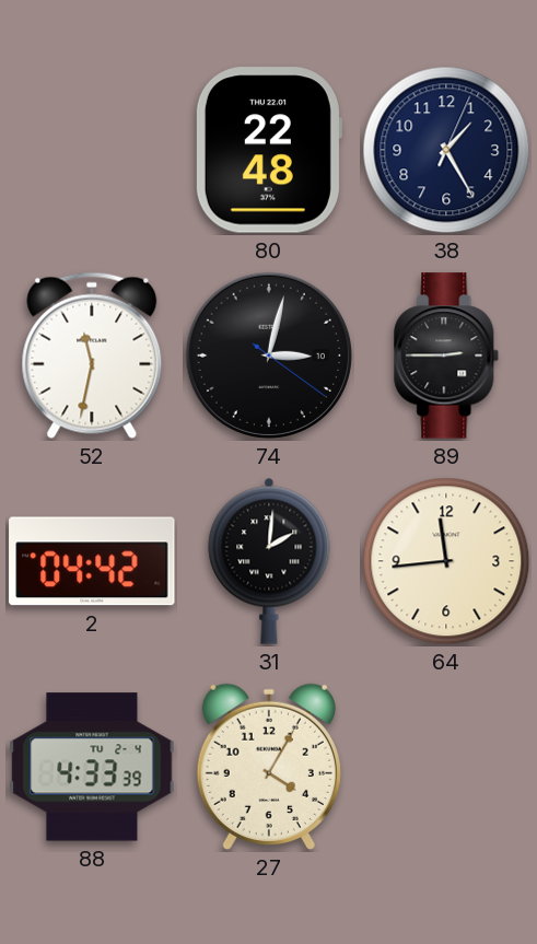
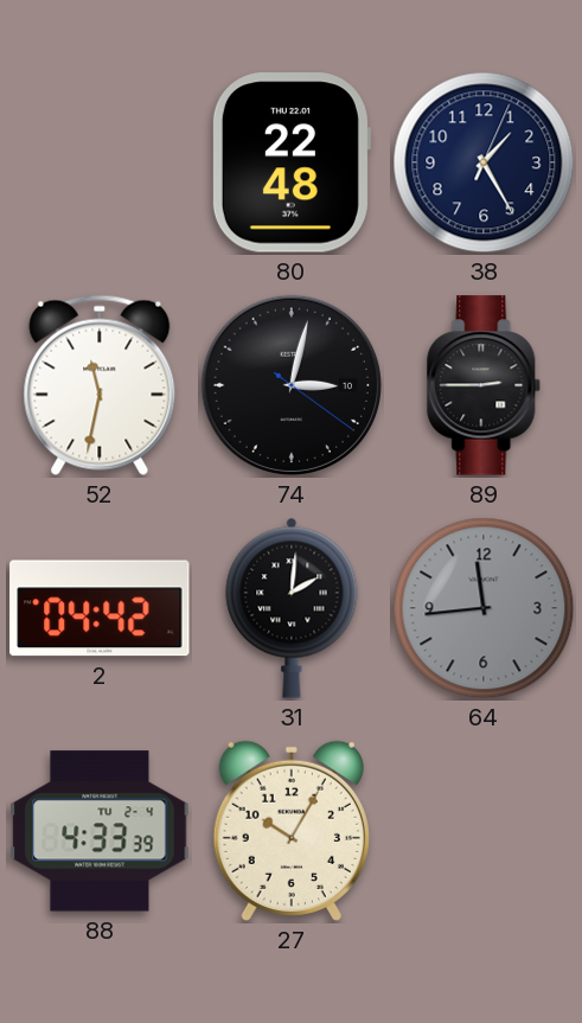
64 dial: cream -> grey (484, 608)
27: 4:05 -> 10:05 (292, 831)
